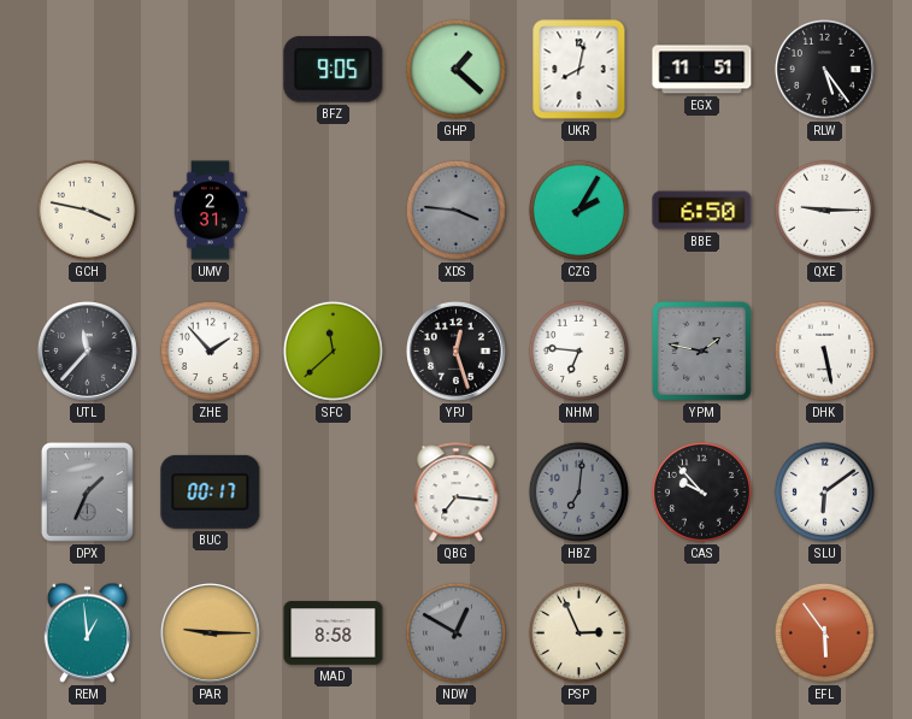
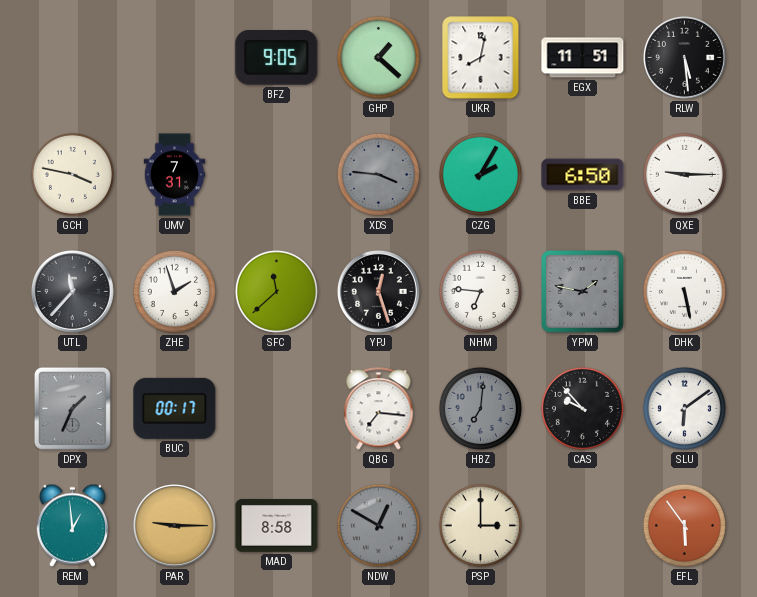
RLW: 5:24 -> 5:29 (684, 57)
UMV: 2:31 -> 7:31 (175, 175)
ZHE: 1:53 -> 1:57 (174, 291)
PSP: 2:56 -> 3:00 (480, 525)
